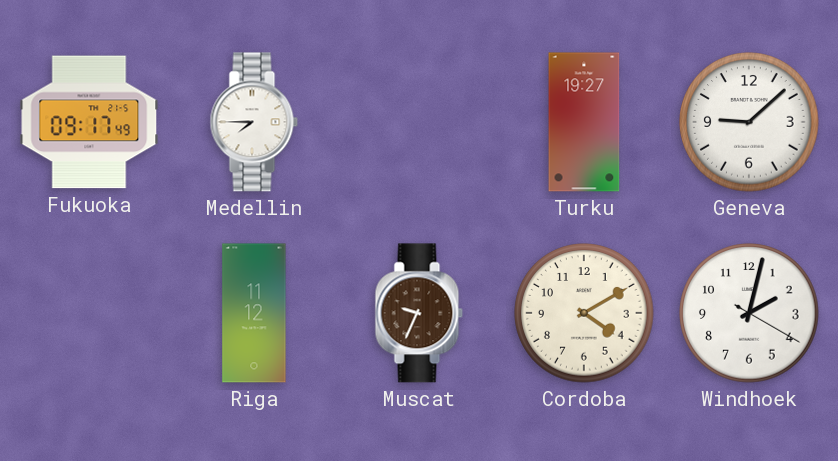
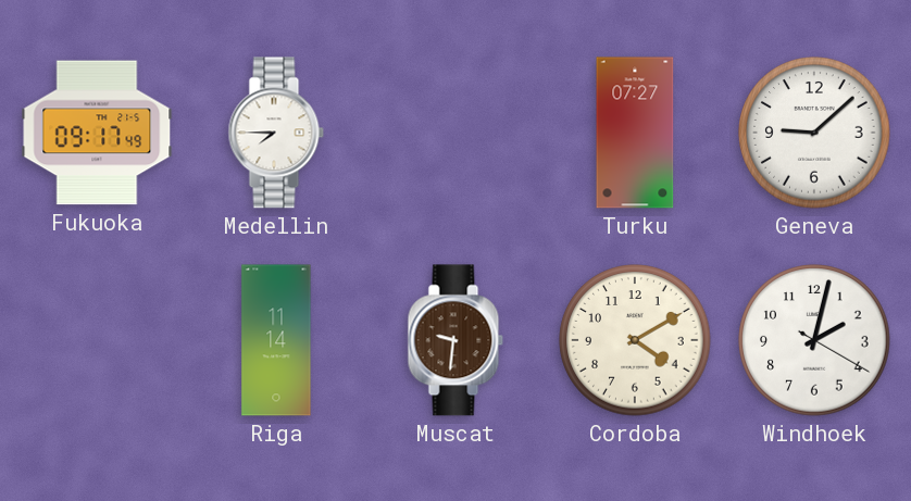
Turku: 19:27 -> 07:27 (635, 133)
Riga: 11:12 -> 11:14 (276, 340)
Muscat: 9:34 -> 9:31 (455, 340)
